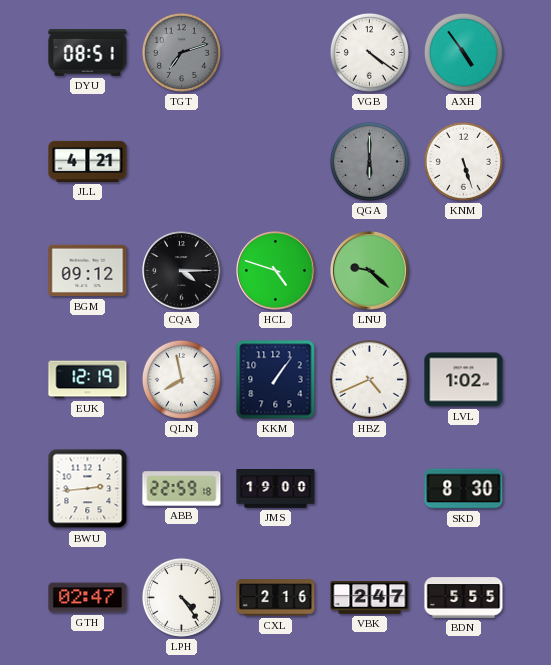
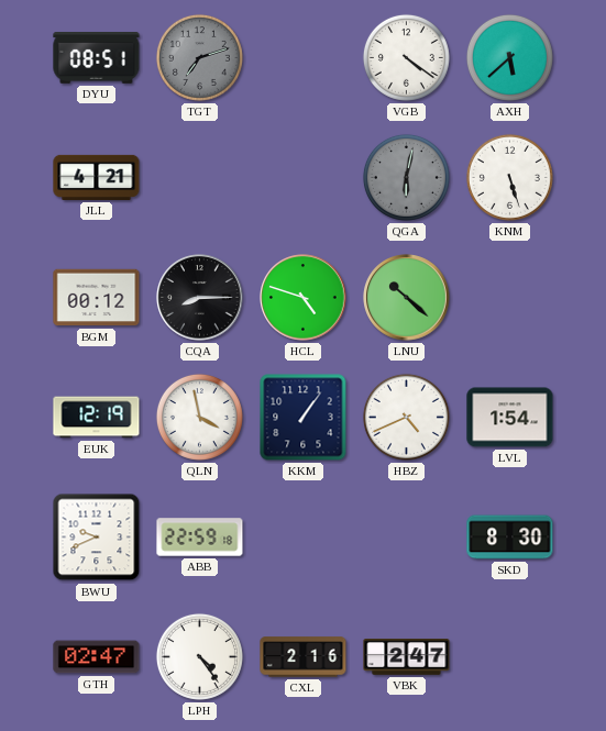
AXH: 4:54 -> 5:38 (509, 57)
QGA: 6:00 -> 6:02 (406, 177)
BGM: 09:12 -> 00:12 (97, 298)
CQA: 4:15 -> 8:15 (200, 298)
LNU: 9:22 -> 10:22 (407, 298)
QLN: 7:58 -> 3:58 (199, 417)
LVL: 1:02 -> 1:54 (510, 418)
BWU: 2:44 -> 9:41 (97, 538)
JMS: 19:00 -> none (276, 489)
BDN: 5:55 -> none (464, 598)
